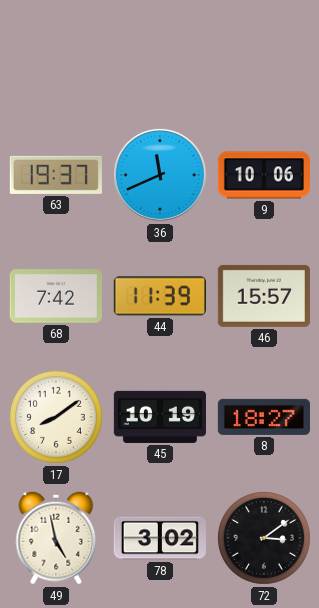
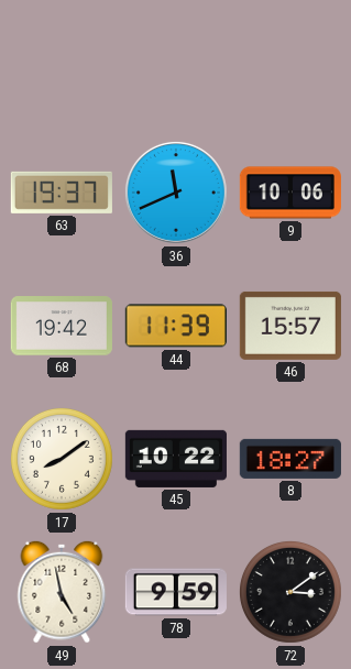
68: 7:42 -> 19:42 (62, 326)
45: 10:19 -> 10:22 (176, 459)
78: 3:02 -> 9:59 (176, 592)
